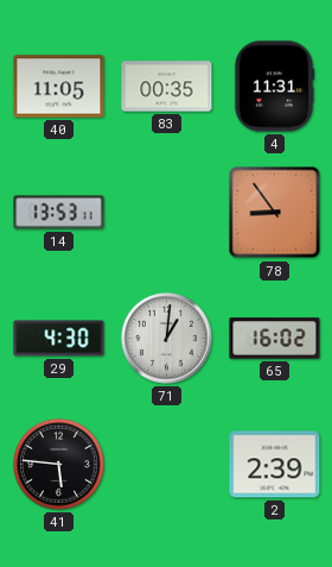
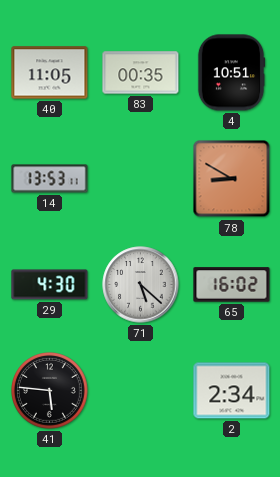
4: 11:31 -> 10:51 (231, 73)
78: 8:54 -> 8:50 (232, 179)
71: 1:01 -> 5:22 (141, 285)
2: 2:39 -> 2:34 (232, 391)
